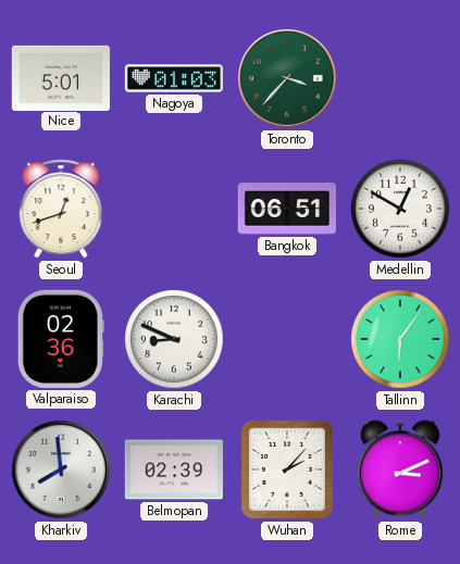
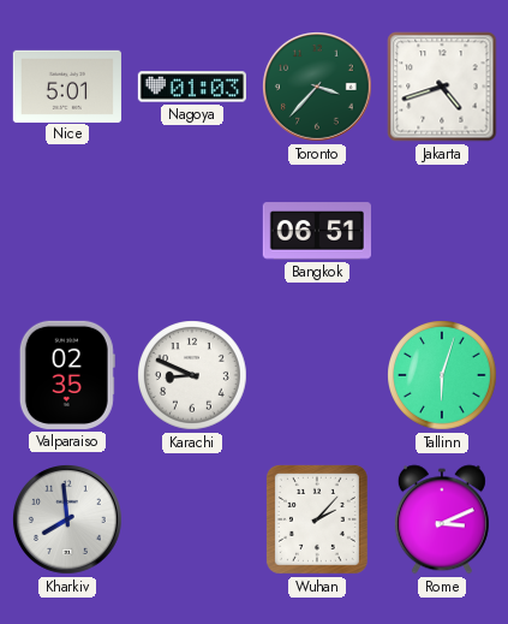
Jakarta: none -> 4:42 (442, 87)
Seoul: 12:42 -> none (61, 209)
Medellin: 12:50 -> none (400, 209)
Valparaiso: 02:36 -> 02:35 (67, 375)
Tallinn: 6:06 -> 6:03 (442, 375)
Belmopan: 02:39 -> none (174, 469)
